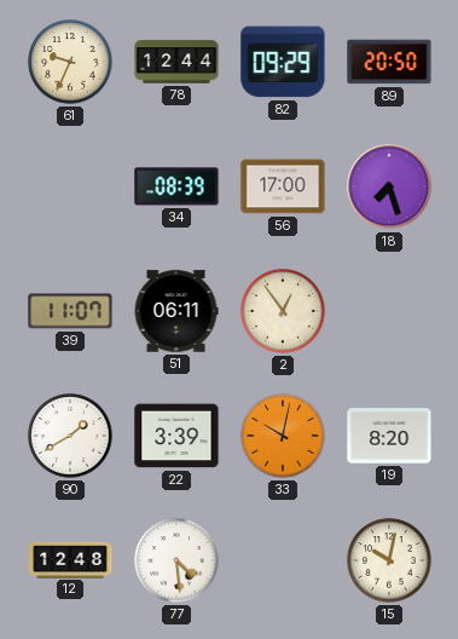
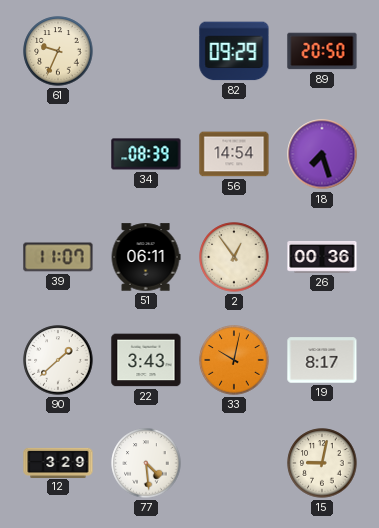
78: 12:44 -> none (176, 62)
56: 17:00 -> 14:54 (234, 154)
26: none -> 00:36 (322, 257)
90: 1:40 -> 1:38 (58, 360)
22: 3:39 -> 3:43 (146, 360)
19: 8:20 -> 8:17 (322, 360)
12: 12:48 -> 3:29 (58, 462)
15: 10:02 -> 9:02 (322, 463)
